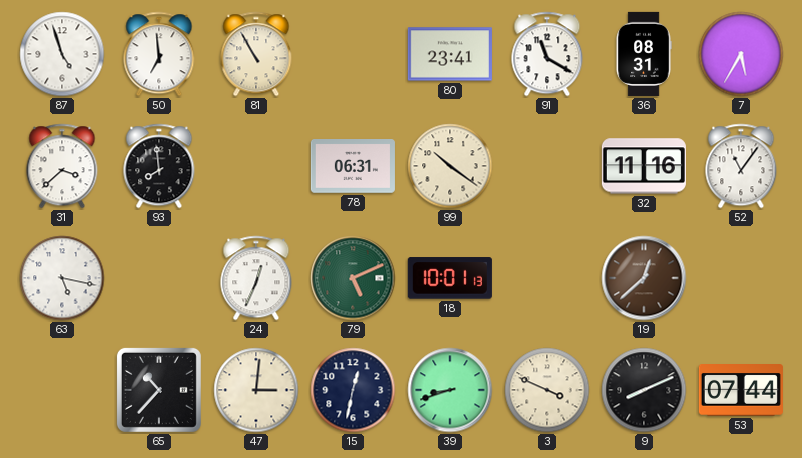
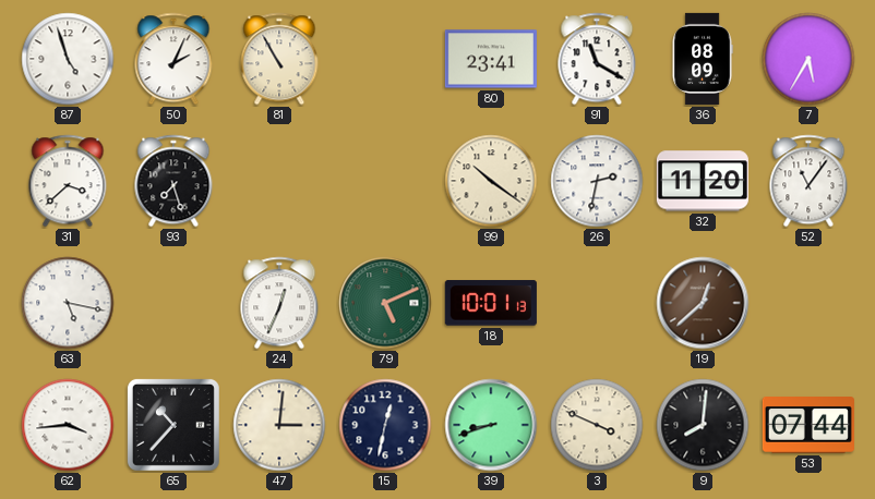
50: 6:59 -> 2:04 (173, 59)
36: 08:31 -> 08:09 (703, 59)
93: 7:59 -> 7:27 (173, 181)
78: 06:31 -> none (353, 166)
26: none -> 2:32 (597, 181)
32: 11:16 -> 11:20 (703, 181)
62: none -> 3:44 (68, 425)
9: 8:11 -> 8:01 (703, 425)
